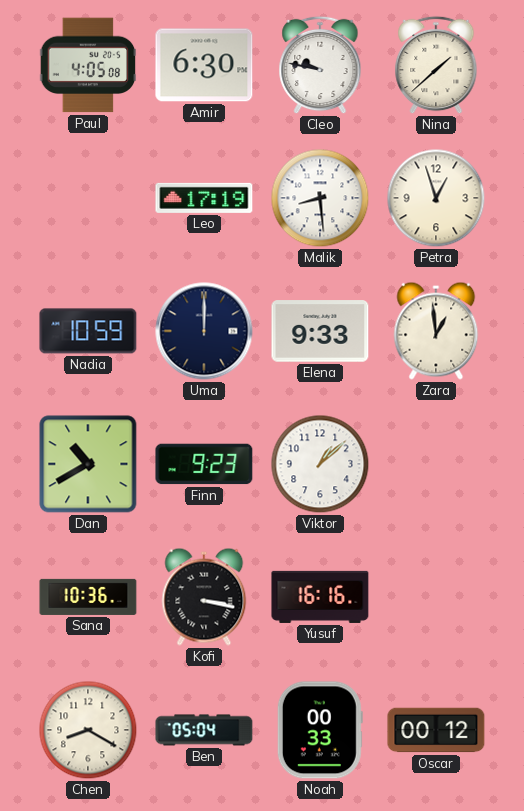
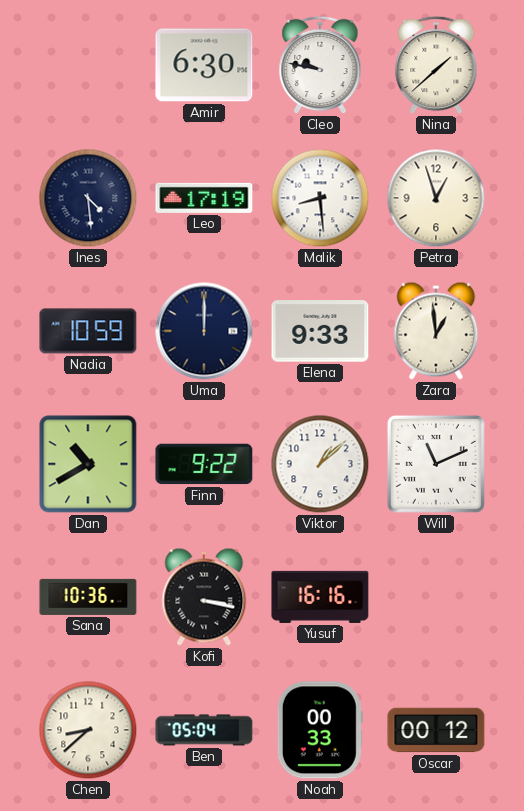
Paul: 4:05 -> none (88, 65)
Ines: none -> 4:29 (88, 198)
Finn: 9:23 -> 9:22 (204, 464)
Will: none -> 11:11 (436, 464)
Chen: 8:20 -> 8:38 (88, 730)
